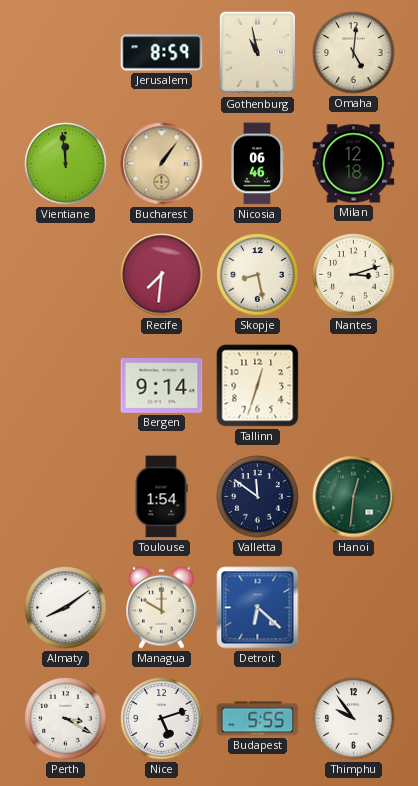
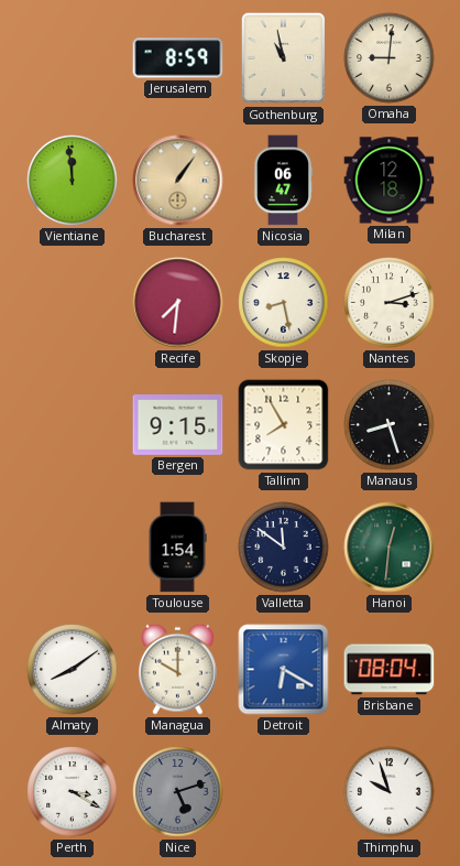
Omaha: 5:01 -> 9:01 (390, 58)
Nicosia: 06:46 -> 06:47 (283, 181)
Bergen: 9:14 -> 9:15 (178, 425)
Tallinn: 12:33 -> 7:55 (284, 425)
Manaus: none -> 8:27 (390, 425)
Detroit: 6:22 -> 6:20 (284, 670)
Brisbane: none -> 08:04 (390, 670)
Nice dial: white -> grey (178, 792)
Budapest: 5:55 -> none (258, 719)
Thimphu: 9:54 -> 9:57 (390, 792)
